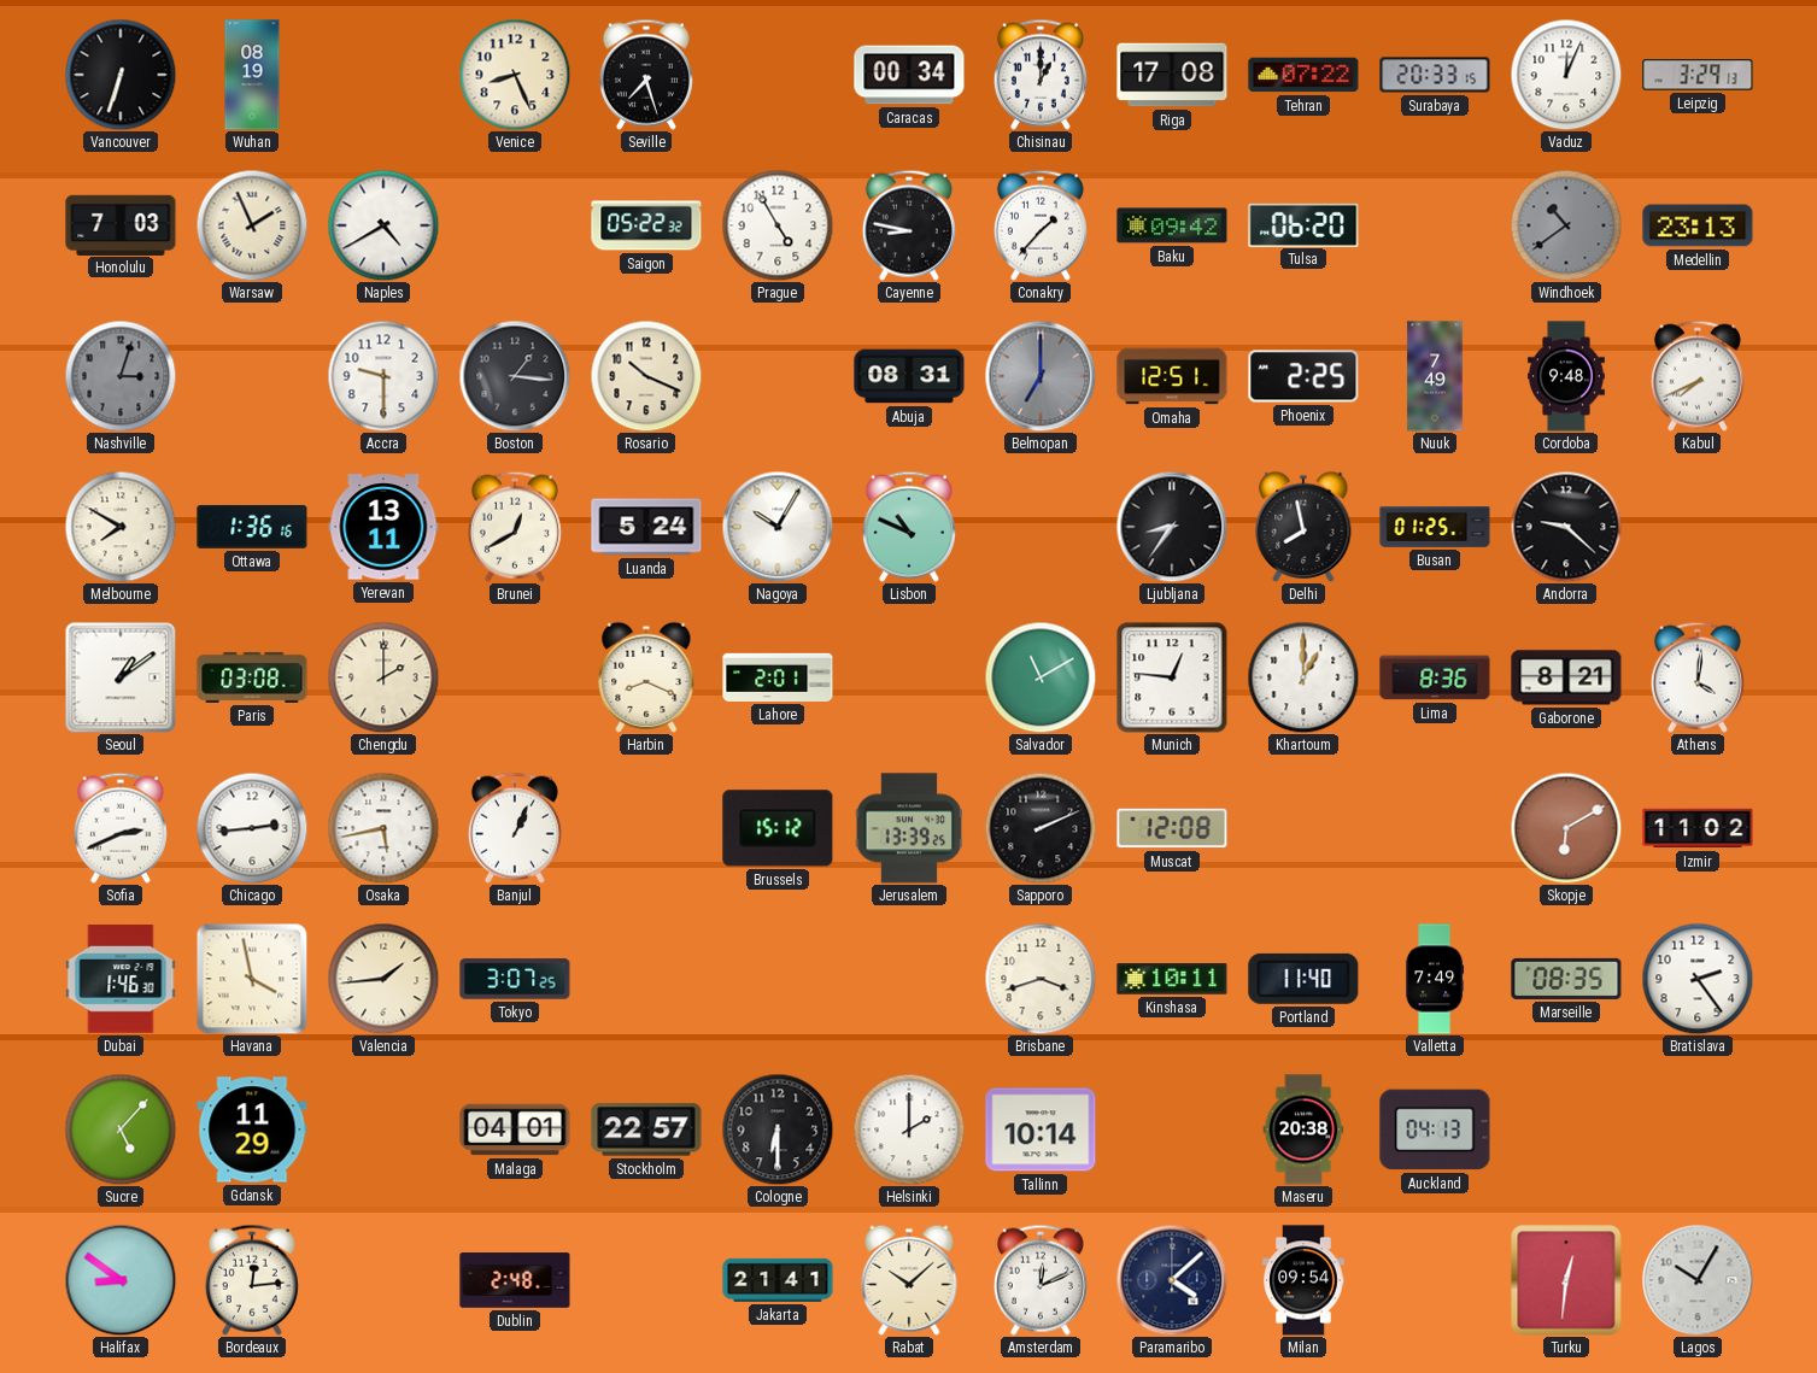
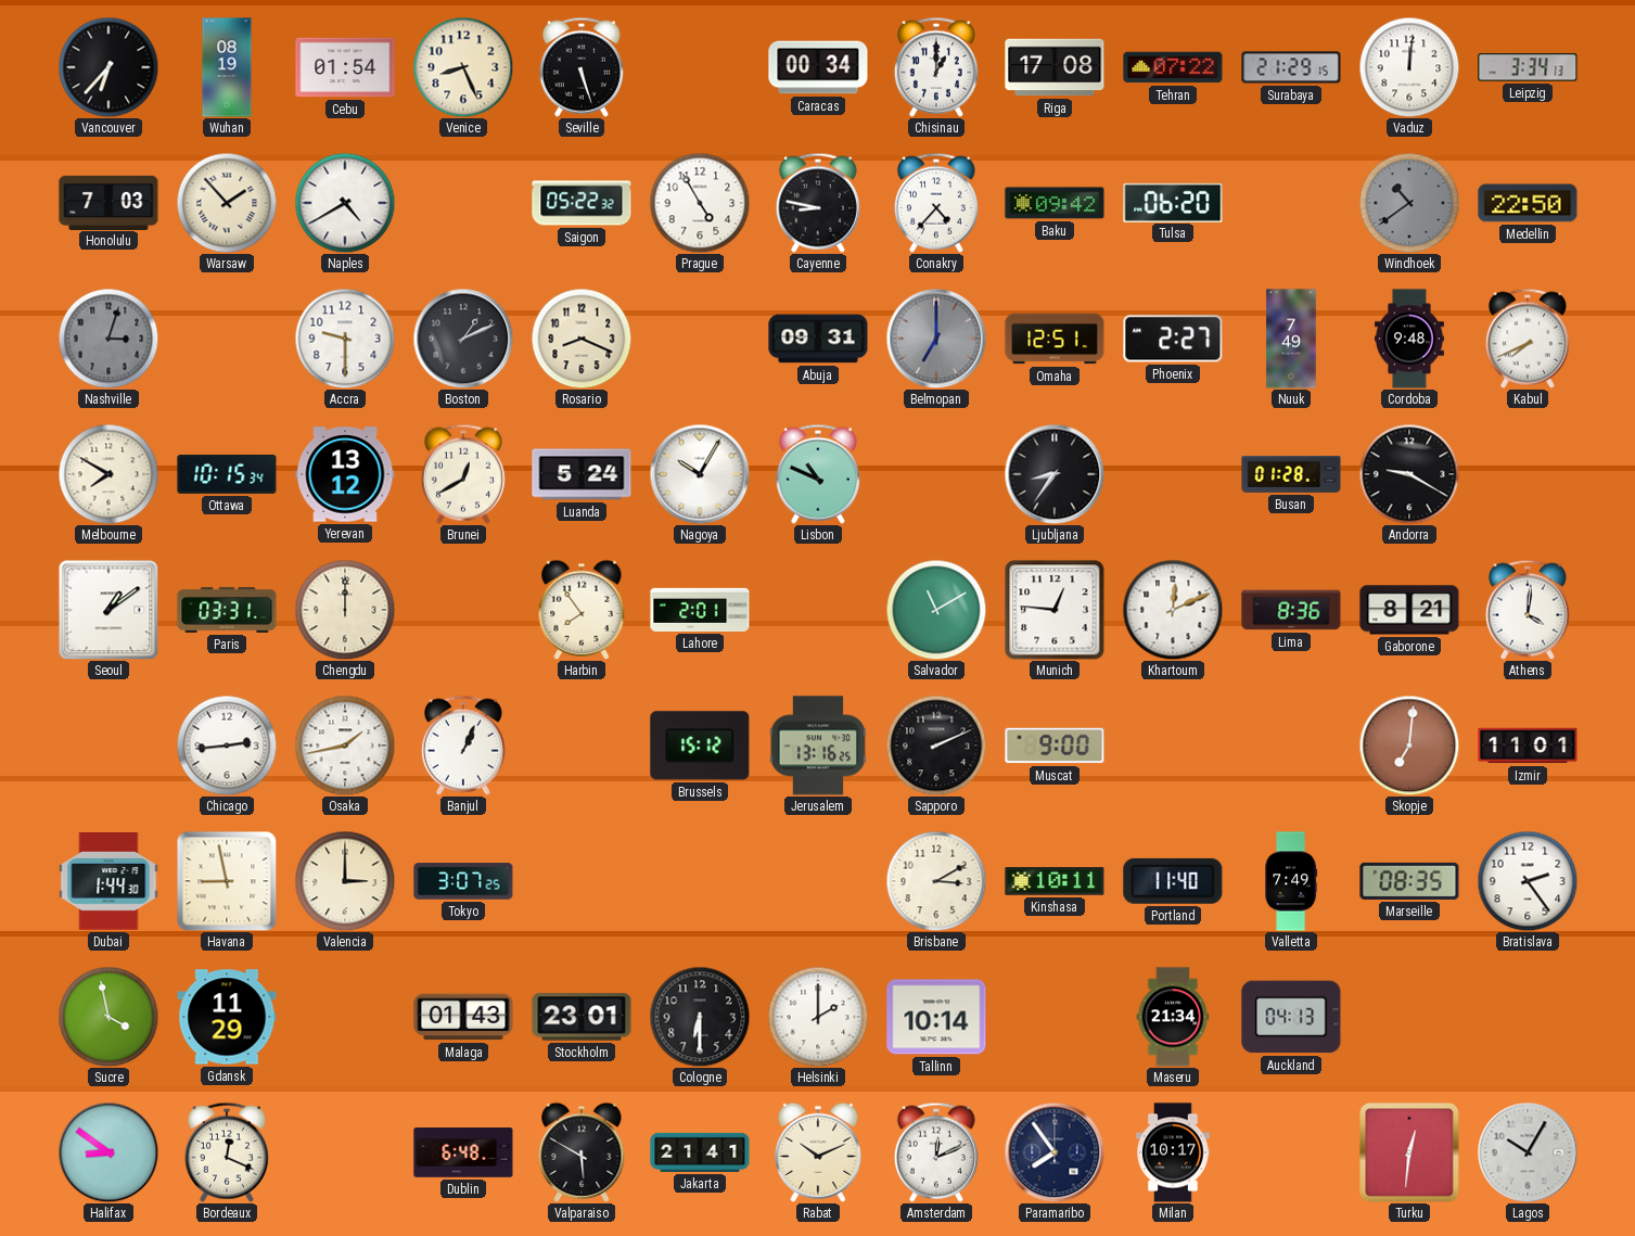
Vancouver: 6:33 -> 6:37 (108, 67)
Cebu: none -> 01:54 (345, 67)
Seville: 7:27 -> 5:27 (582, 67)
Surabaya: 20:33 -> 21:29 (1291, 67)
Vaduz: 12:04 -> 12:01 (1409, 67)
Leipzig: 3:29 -> 3:34 (1528, 67)
Warsaw: 1:56 -> 1:53 (227, 203)
Conakry: 1:37 -> 4:37 (936, 203)
Medellin: 23:13 -> 22:50 (1528, 203)
Boston: 1:16 -> 1:11 (463, 339)
Rosario: 10:19 -> 8:19 (582, 339)
Abuja: 08:31 -> 09:31 (818, 339)
Phoenix: 2:25 -> 2:27 (1173, 339)
Ottawa: 1:36 -> 10:15 (227, 474)
Yerevan: 13:11 -> 13:12 (345, 474)
Delhi: 7:58 -> none (1303, 527)
Busan: 01:25 -> 01:28 (1291, 475)
Andorra: 9:22 -> 9:20 (1409, 474)
Paris: 03:08 -> 03:31 (227, 610)
Chengdu: 2:00 -> 12:00 (345, 610)
Harbin: 8:19 -> 7:54 (582, 610)
Khartoum: 1:00 -> 12:11 (1173, 610)
Sofia: 2:41 -> none (121, 828)
Osaka: 5:43 -> 1:43 (345, 746)
Jerusalem: 13:39 -> 13:16 (818, 746)
Muscat: 12:08 -> 9:00 (1055, 746)
Skopje: 6:10 -> 7:01 (1409, 746)
Izmir: 11:02 -> 11:01 (1528, 746)
Dubai: 1:46 -> 1:44 (108, 882)
Havana: 3:58 -> 8:58 (227, 881)
Valencia: 1:44 -> 3:00 (345, 881)
Brisbane: 3:42 -> 3:10 (936, 881)
Sucre: 5:07 -> 3:58 (108, 1017)
Malaga: 04:01 -> 01:43 (463, 1017)
Stockholm: 22:57 -> 23:01 (582, 1017)
Maseru: 20:38 -> 21:34 (1173, 1017)
Bordeaux: 12:14 -> 12:19 (227, 1152)
Dublin: 2:48 -> 6:48 (463, 1152)
Valparaiso: none -> 5:50 (582, 1152)
Rabat: 10:08 -> 10:11 (818, 1152)
Paramaribo: 4:08 -> 7:54 (1055, 1152)
Milan: 09:54 -> 10:17 (1173, 1152)
